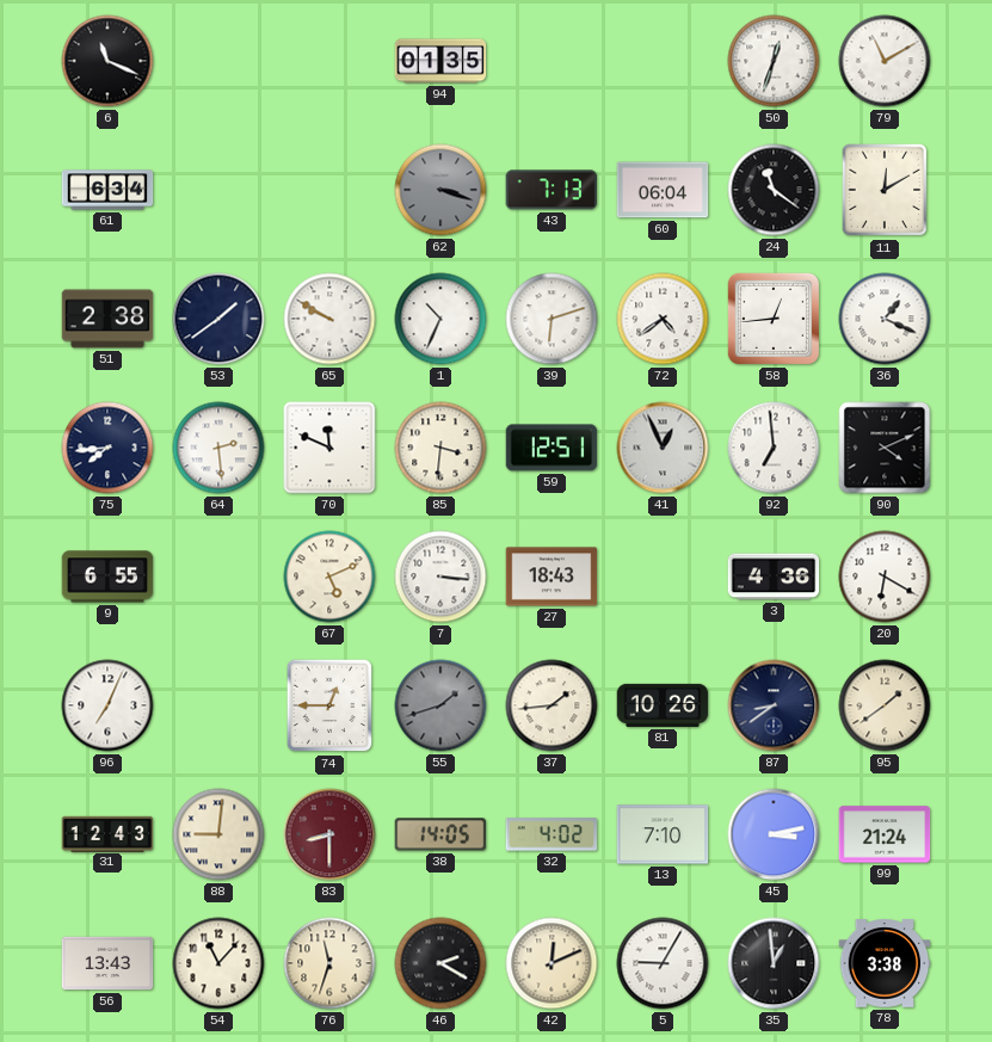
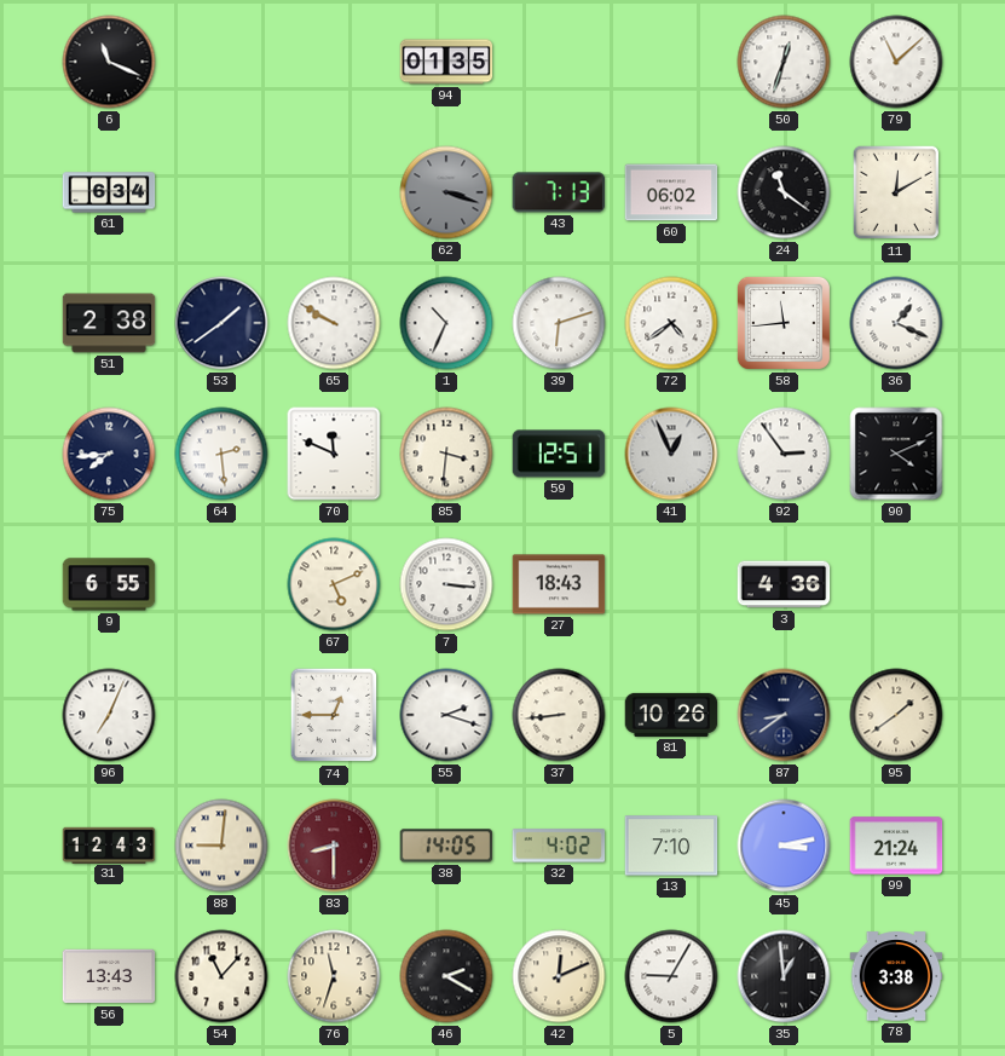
79: 11:10 -> 11:08 (896, 62)
60: 06:04 -> 06:02 (671, 192)
58: 12:44 -> 11:44 (784, 323)
92: 6:59 -> 2:54 (784, 454)
20: 6:20 -> none (885, 577)
55: 1:42 -> 2:18 (446, 715)
55 dial: grey -> white (446, 715)
37: 1:44 -> 8:44 (559, 715)
